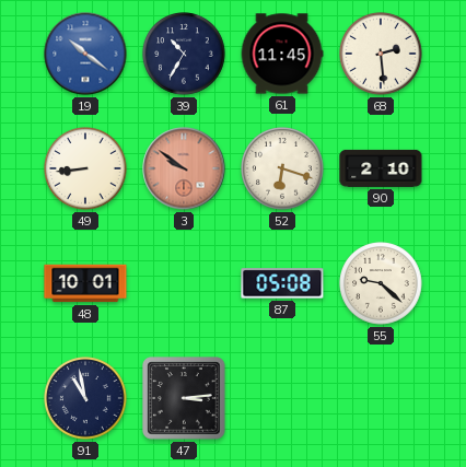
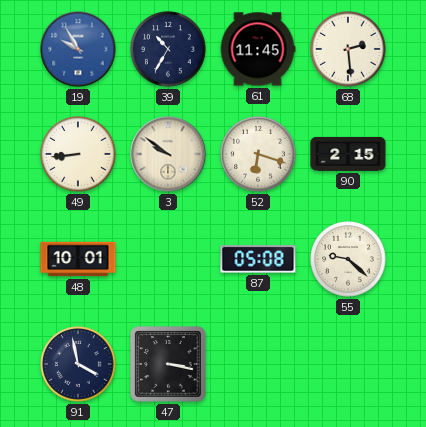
19: 10:21 -> 9:55 (78, 49)
3 dial: salmon -> cream (168, 154)
90: 2:10 -> 2:15 (348, 154)
91: 10:58 -> 3:58 (78, 364)
47: 3:14 -> 3:17 (168, 364)
